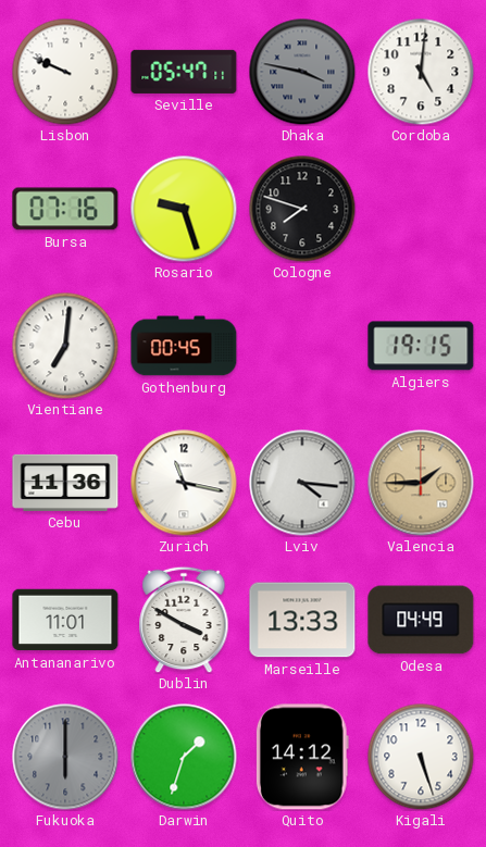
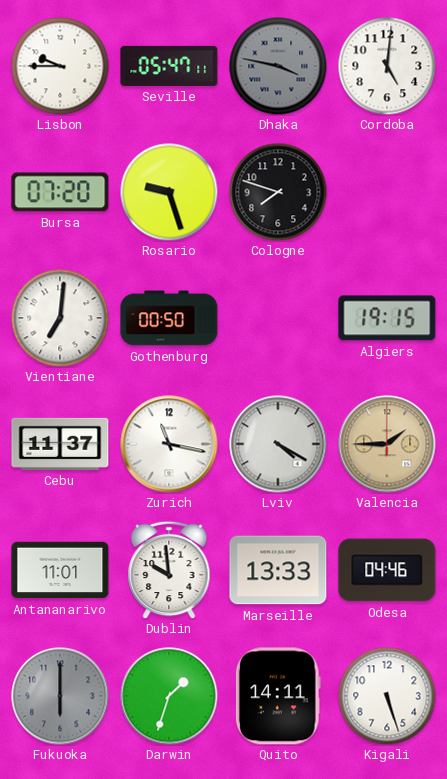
Lisbon: 9:49 -> 9:45 (60, 66)
Bursa: 07:16 -> 07:20 (60, 192)
Gothenburg: 00:45 -> 00:50 (169, 318)
Cebu: 11:36 -> 11:37 (60, 444)
Lviv: 4:16 -> 4:20 (278, 444)
Dublin: 3:50 -> 9:59 (169, 570)
Odesa: 04:49 -> 04:46 (387, 570)
Quito: 14:12 -> 14:11 (278, 696)
